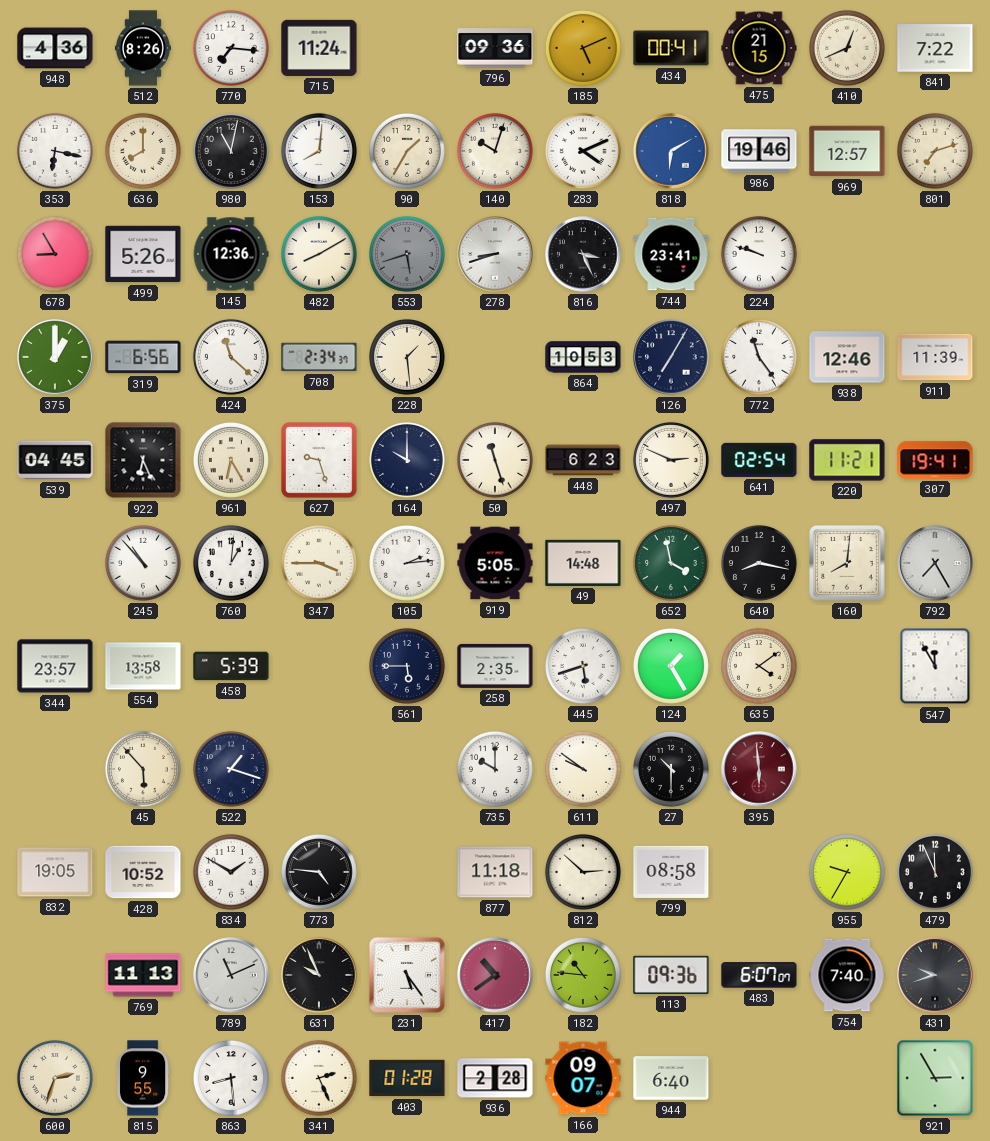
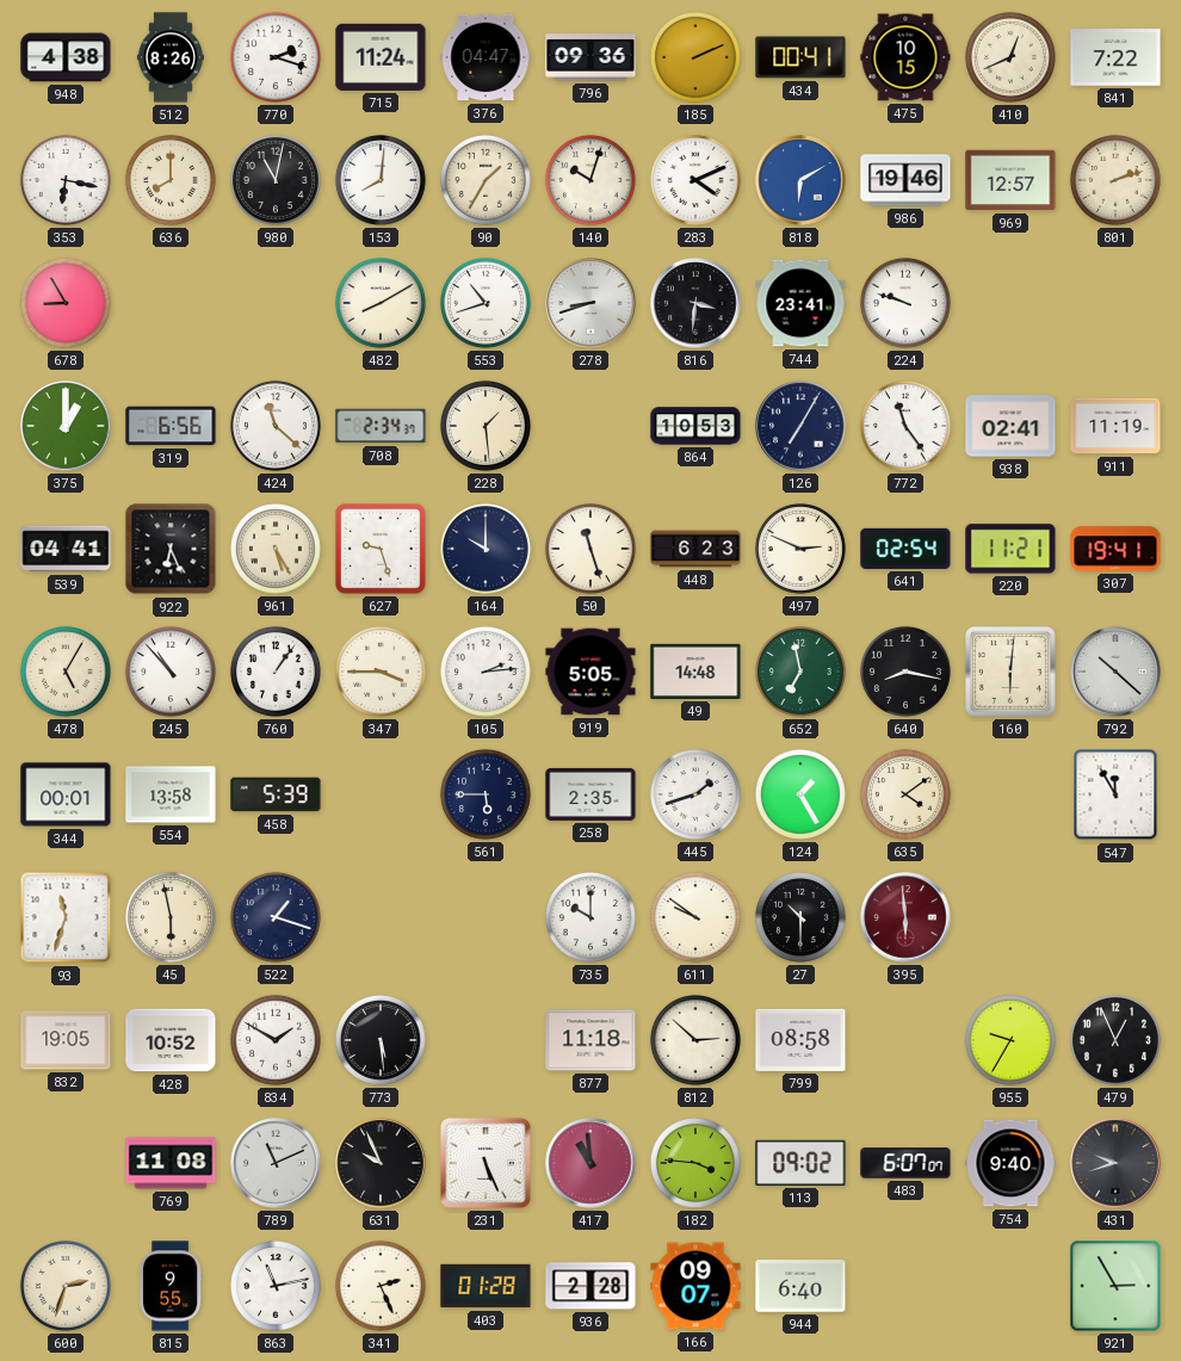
948: 4:36 -> 4:38 (66, 57)
770: 7:16 -> 2:18 (276, 57)
376: none -> 04:47 (486, 57)
185: 5:11 -> 2:11 (695, 57)
475: 21:15 -> 10:15 (905, 57)
801: 7:12 -> 2:12 (1115, 180)
499: 5:26 -> none (143, 254)
145: 12:36 -> none (231, 254)
553: 5:42 -> 10:42 (486, 303)
553 dial: grey -> white (486, 303)
816: 3:26 -> 3:31 (695, 303)
938: 12:46 -> 02:41 (1010, 426)
911: 11:39 -> 11:19 (1115, 426)
539: 04:45 -> 04:41 (66, 549)
961: 6:25 -> 5:25 (276, 549)
478: none -> 5:05 (66, 672)
760: 1:01 -> 1:06 (276, 672)
652: 3:58 -> 6:58 (800, 672)
160: 8:01 -> 6:01 (1012, 673)
792: 7:25 -> 10:22 (1115, 672)
344: 23:57 -> 00:01 (66, 794)
445: 5:42 -> 1:42 (695, 794)
93: none -> 11:33 (66, 917)
45: 5:53 -> 5:58 (171, 917)
773: 4:46 -> 5:29 (381, 1040)
479: 11:56 -> 12:56 (1115, 1040)
769: 11:13 -> 11:08 (171, 1163)
231: 5:24 -> 5:26 (486, 1163)
417: 10:39 -> 10:59 (590, 1163)
182: 10:46 -> 3:46 (695, 1163)
113: 09:36 -> 09:02 (800, 1163)
754: 7:40 -> 9:40 (1010, 1163)
863: 8:29 -> 11:13 (276, 1286)
